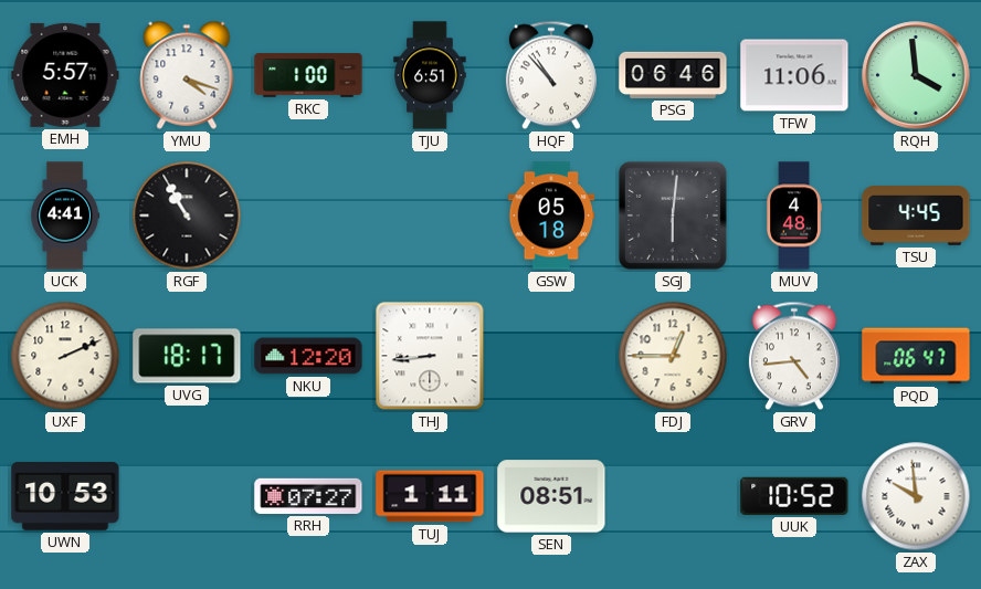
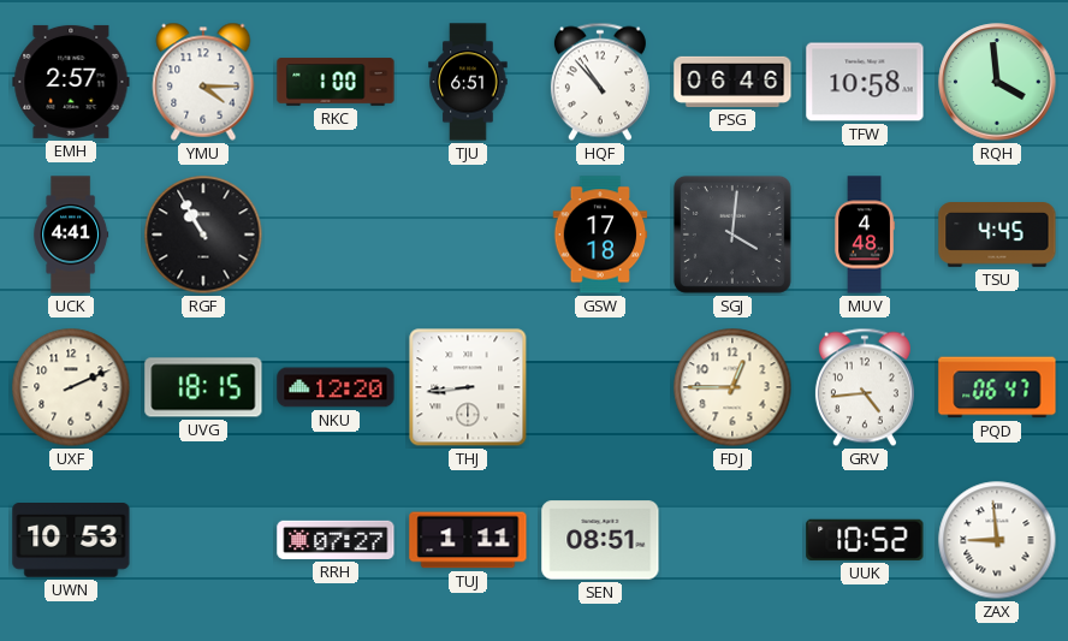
EMH: 5:57 -> 2:57 (71, 82)
YMU: 4:18 -> 4:15 (203, 82)
TFW: 11:06 -> 10:58 (865, 82)
GSW: 05:18 -> 17:18 (600, 235)
SGJ: 6:01 -> 4:01 (732, 235)
UVG: 18:17 -> 18:15 (203, 387)
ZAX: 9:59 -> 8:59 (997, 540)
